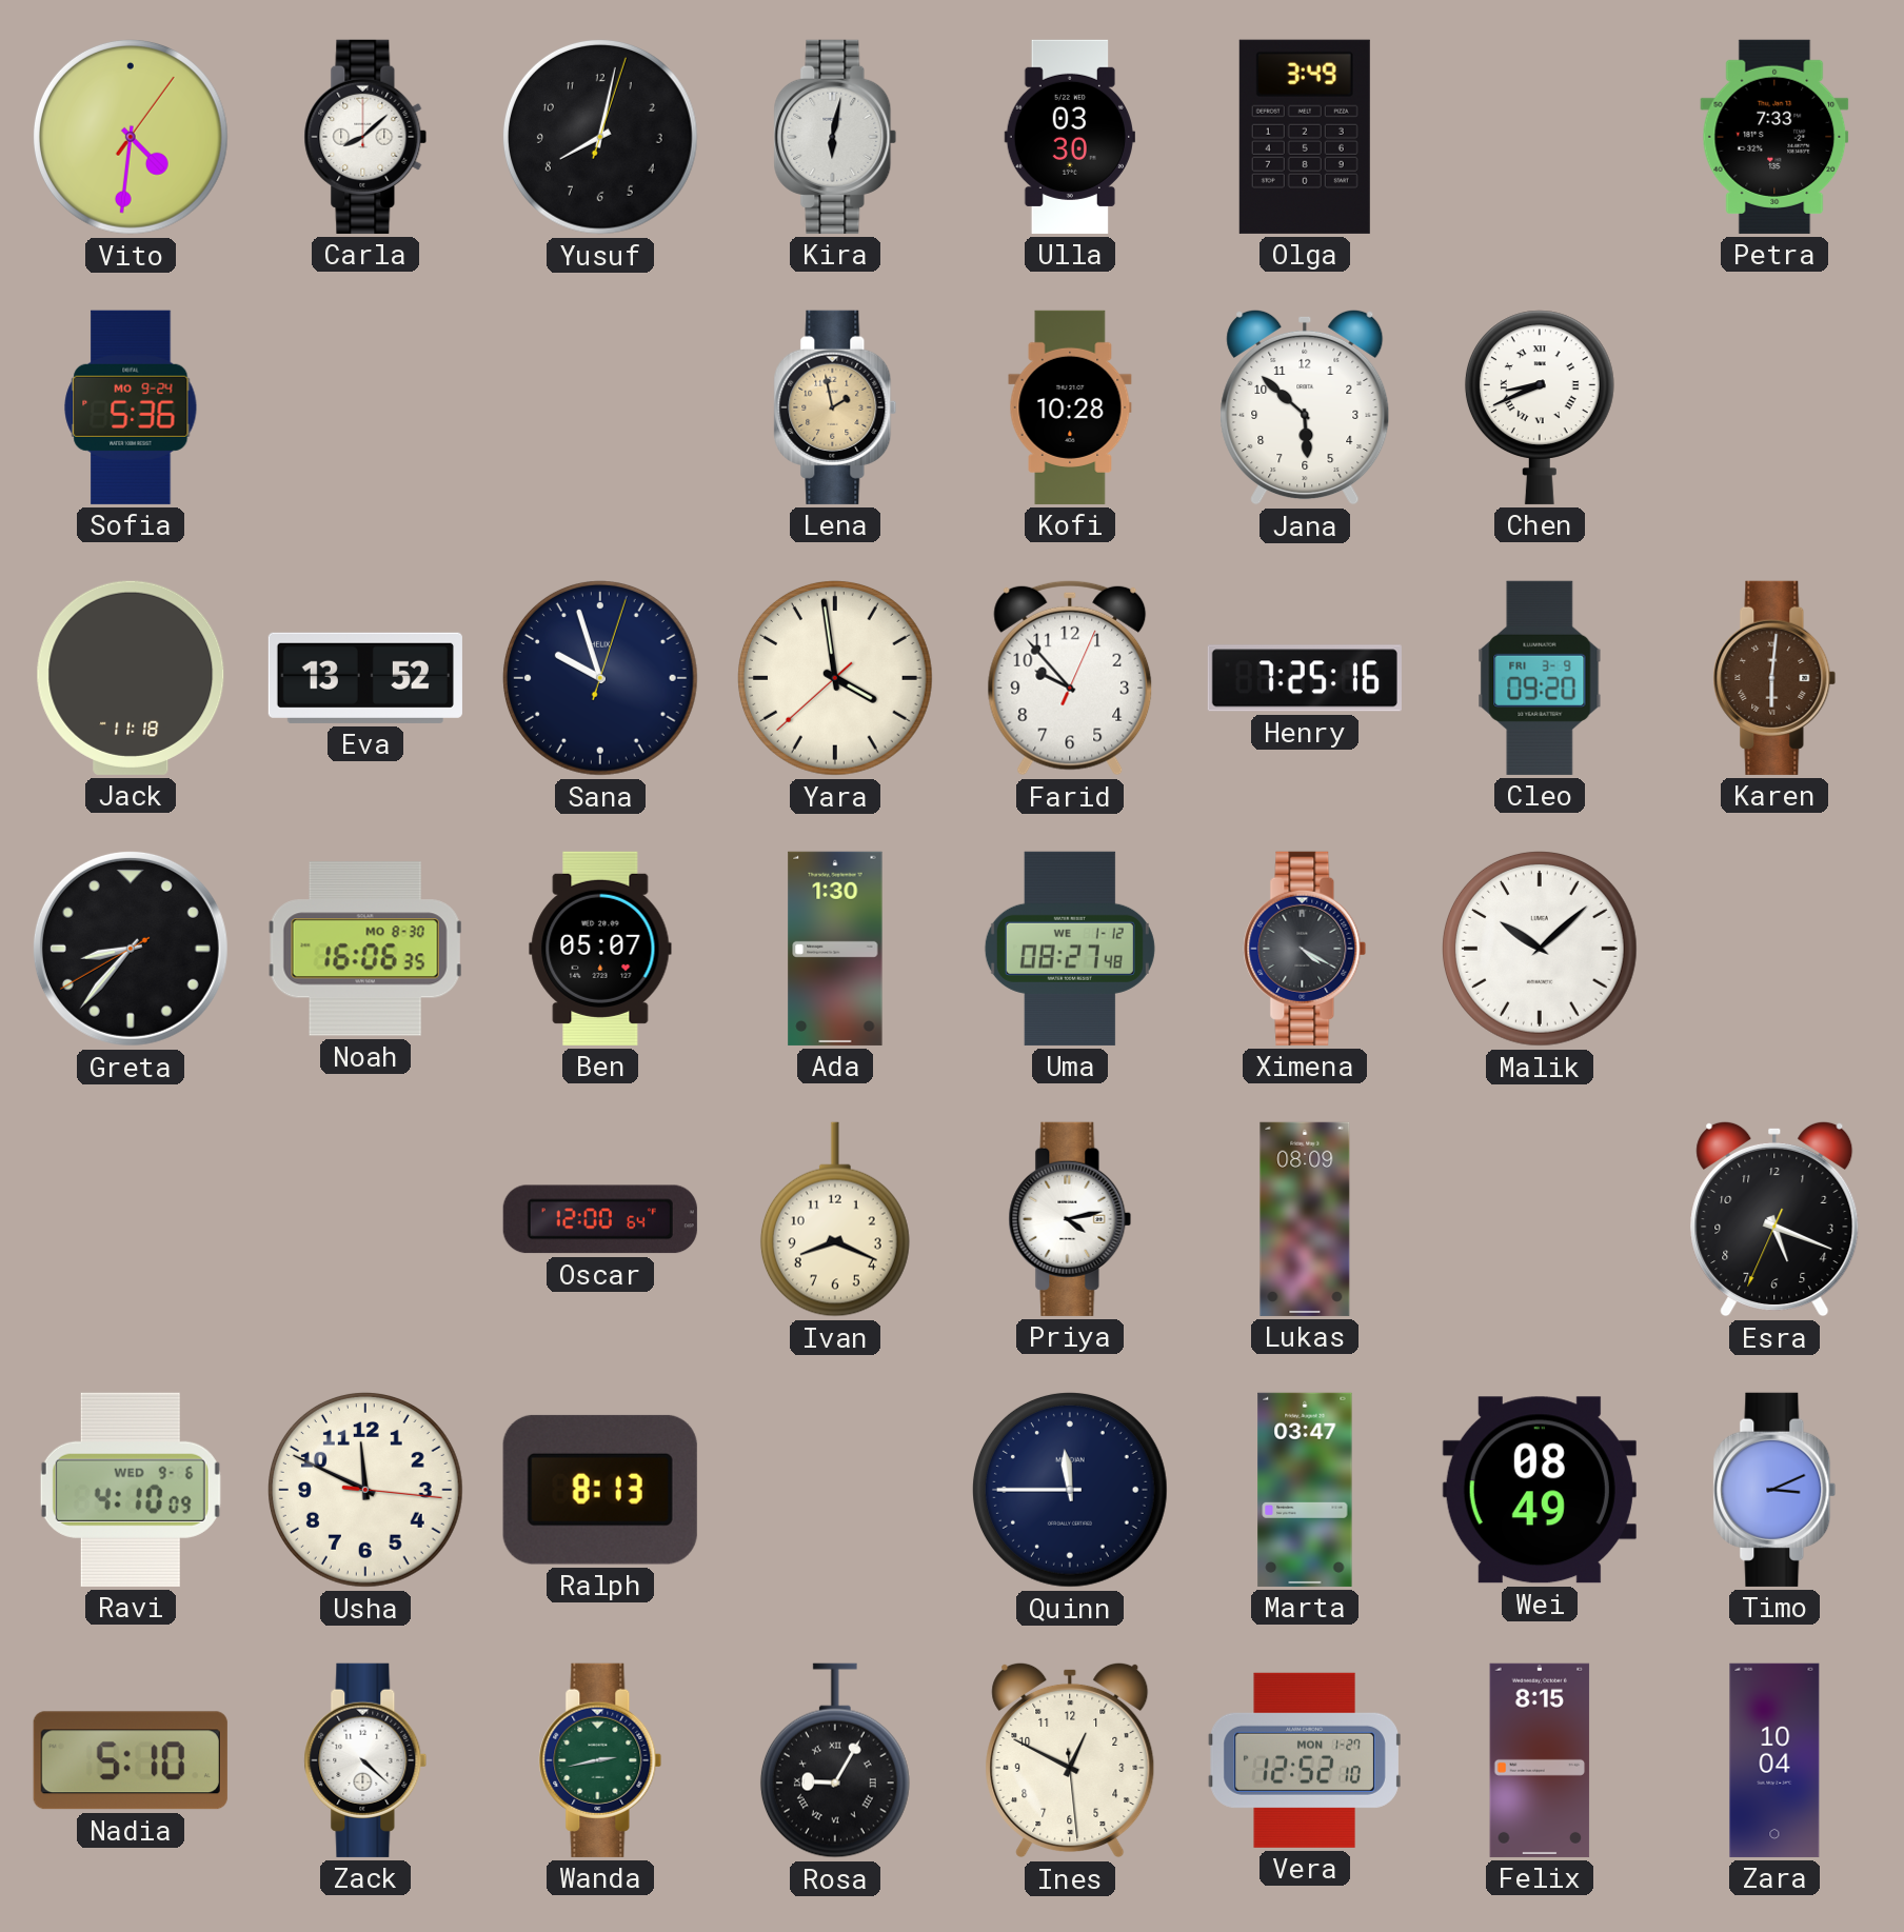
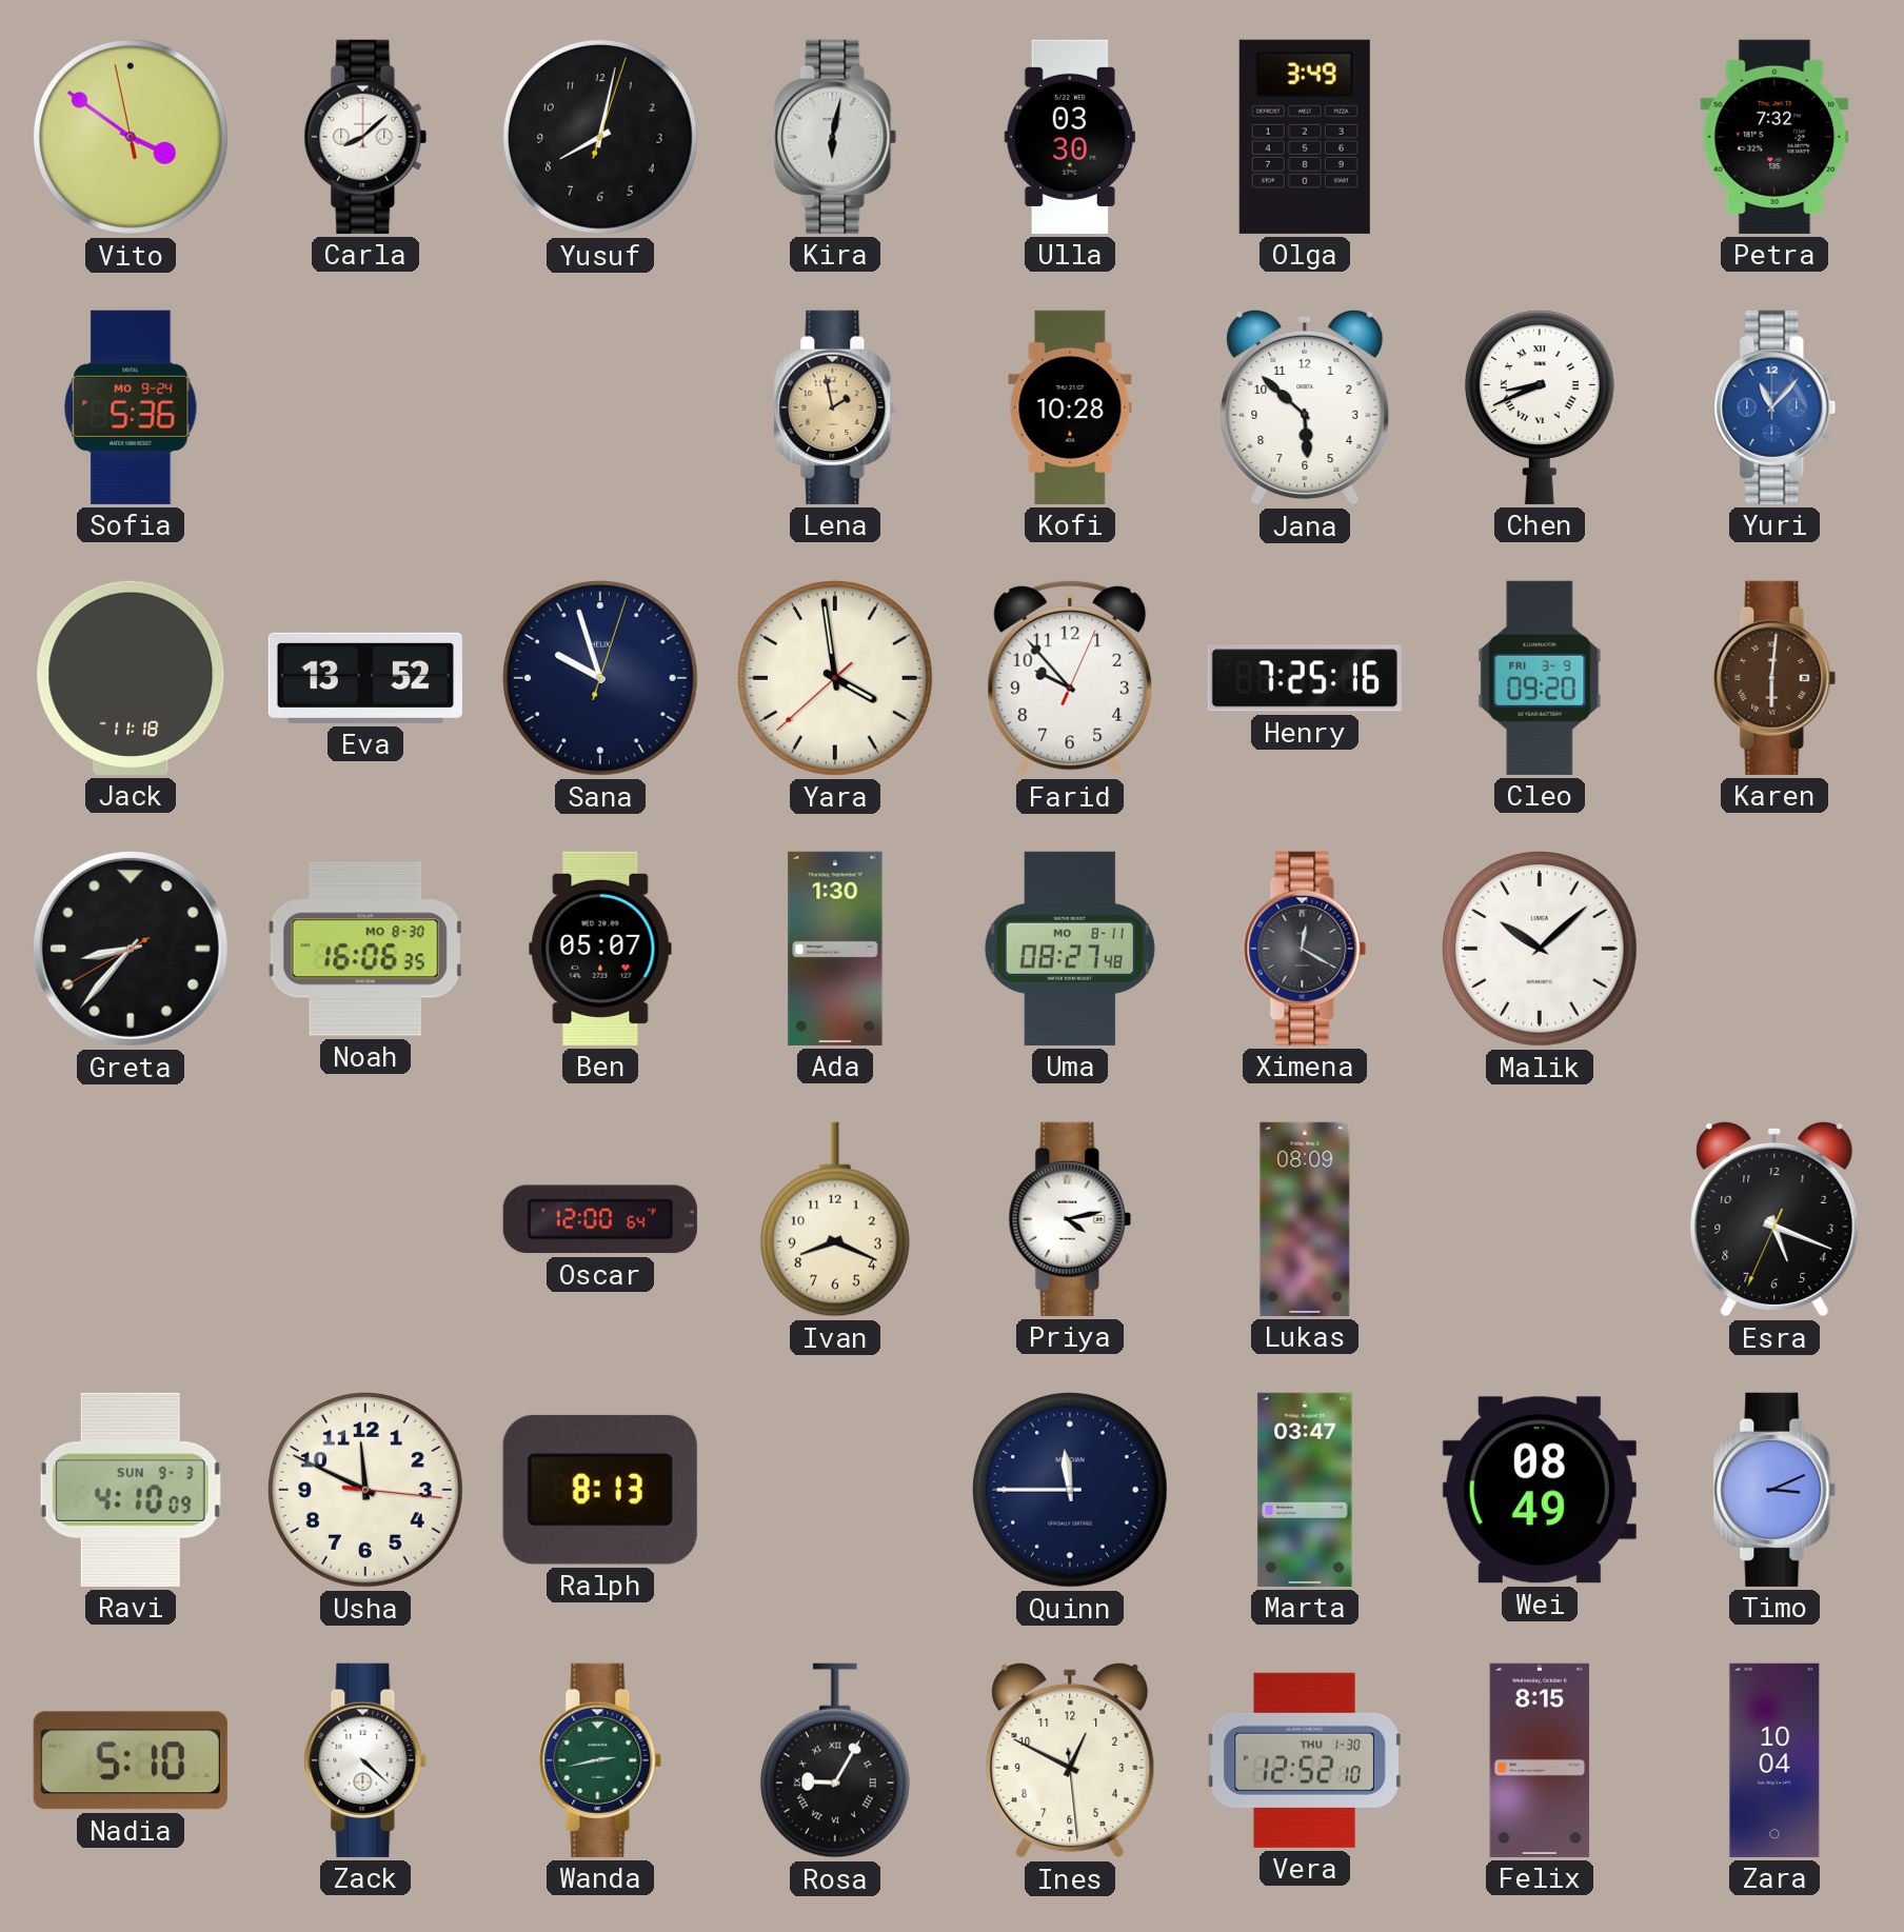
Vito: 4:31 -> 3:50 (131, 137)
Petra: 7:33 -> 7:32 (1774, 137)
Yuri: none -> 11:07 (1774, 407)
Uma date: WE 1-12 -> MO 8-11 (1070, 949)
Ximena: 4:20 -> 12:20 (1305, 949)
Ravi date: WED 9-6 -> SUN 9-3 (131, 1490)
Vera date: MON 1-27 -> THU 1-30 (1305, 1760)
